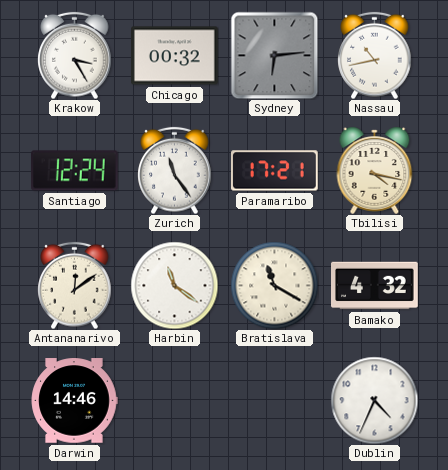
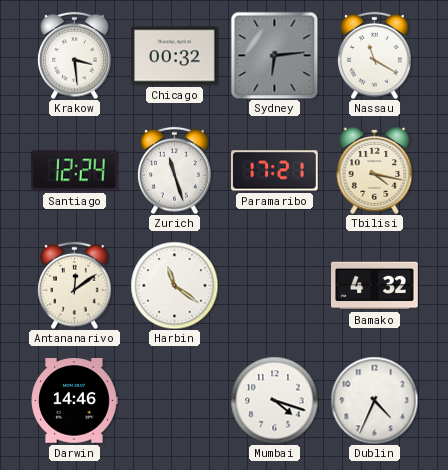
Krakow: 3:25 -> 3:29 (75, 55)
Nassau: 10:43 -> 11:20 (375, 55)
Zurich: 11:24 -> 11:27 (175, 170)
Bratislava: 11:20 -> none (274, 285)
Mumbai: none -> 4:18 (274, 400)
